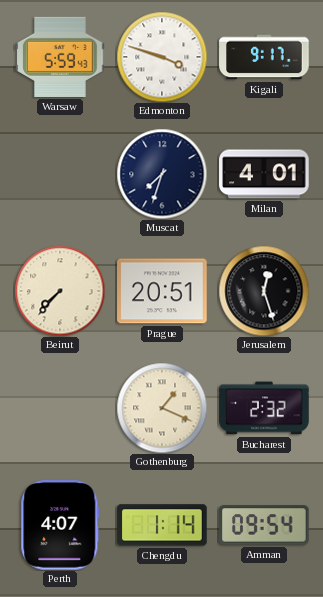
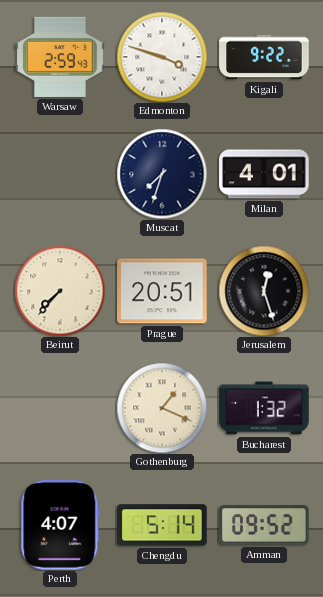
Warsaw: 5:59 -> 2:59 (60, 57)
Kigali: 9:17 -> 9:22 (264, 57)
Bucharest: 2:32 -> 1:32 (264, 408)
Chengdu: 1:14 -> 5:14 (162, 525)
Amman: 09:54 -> 09:52 (264, 525)
